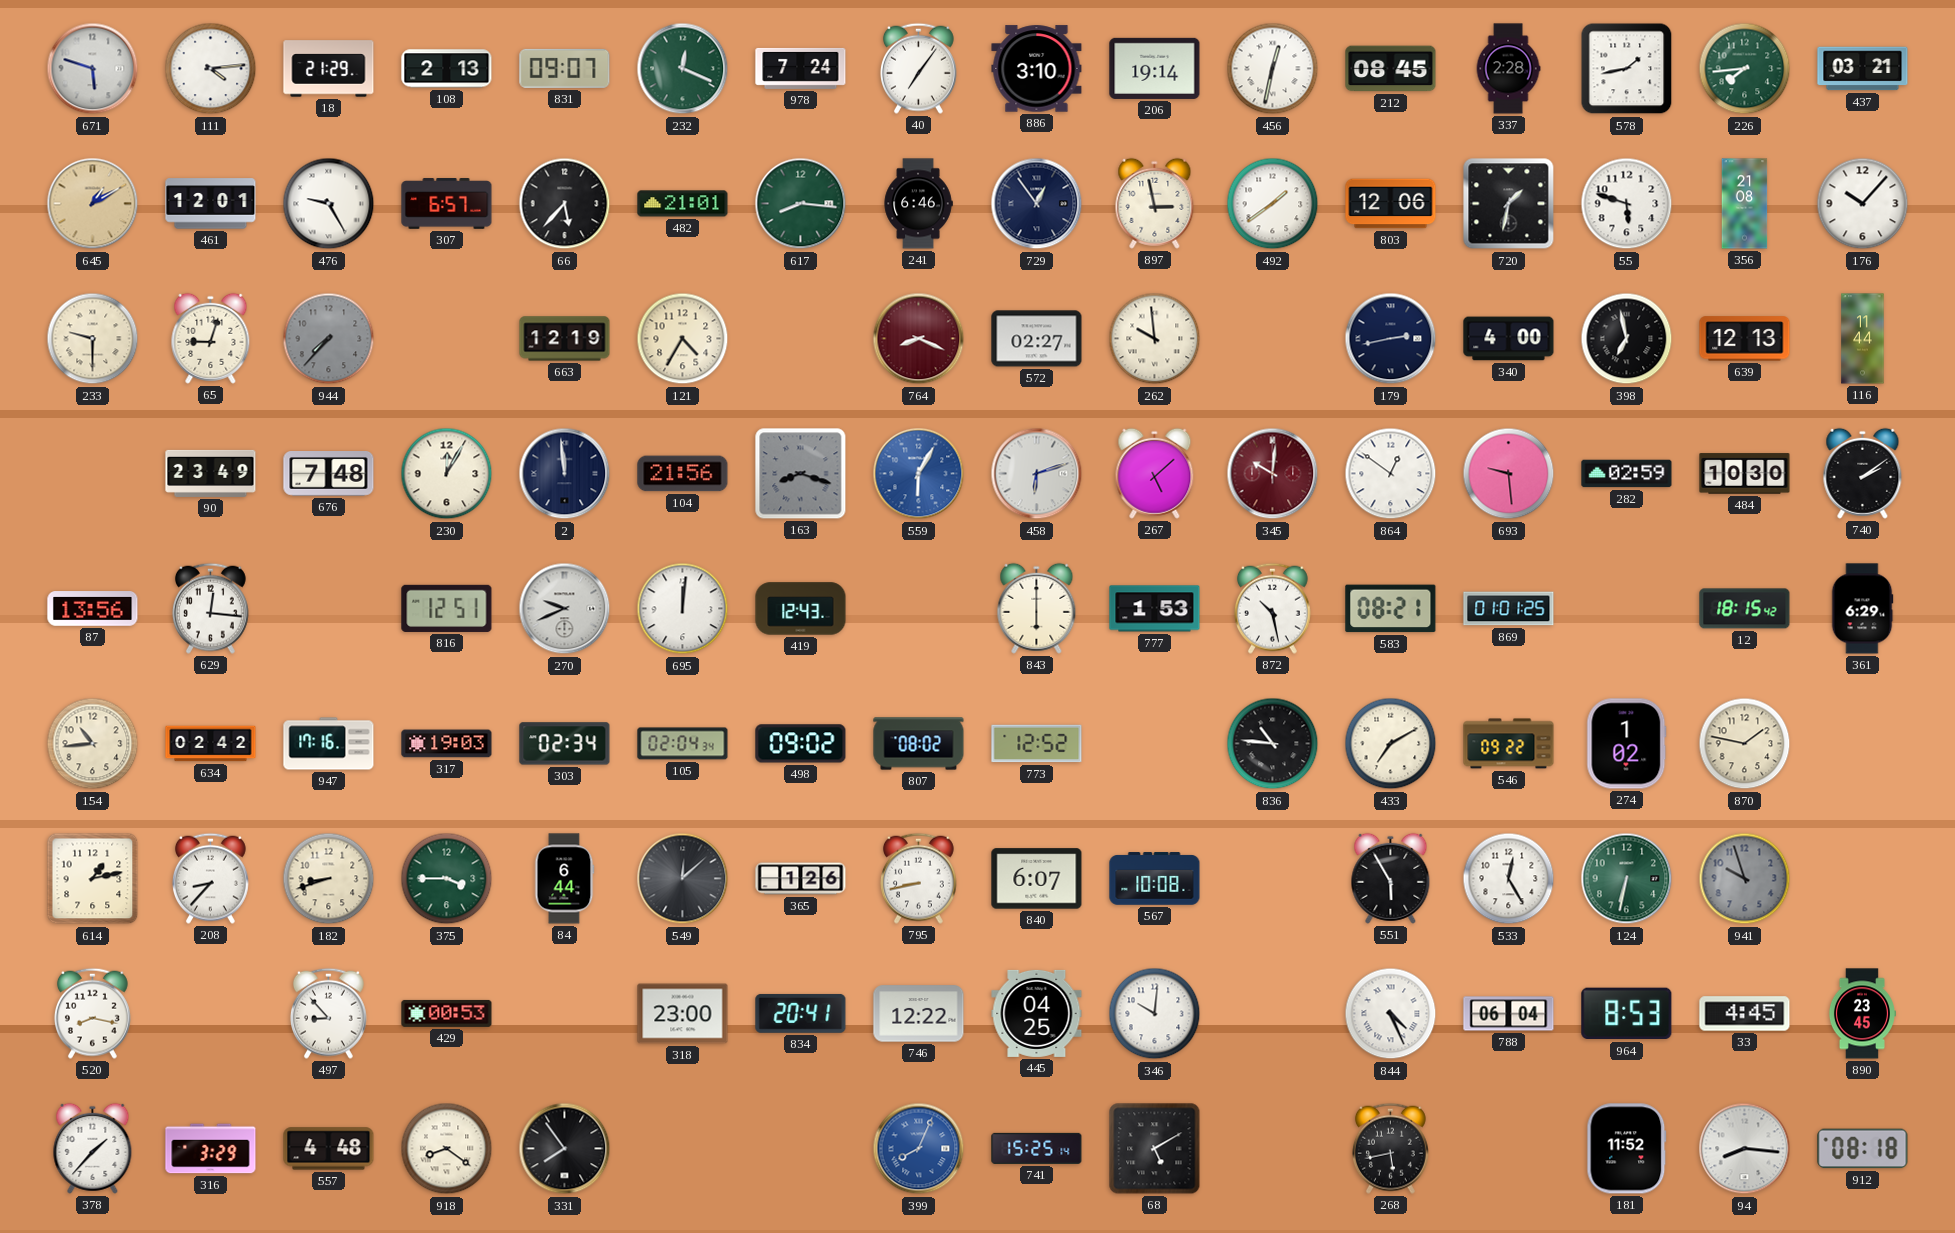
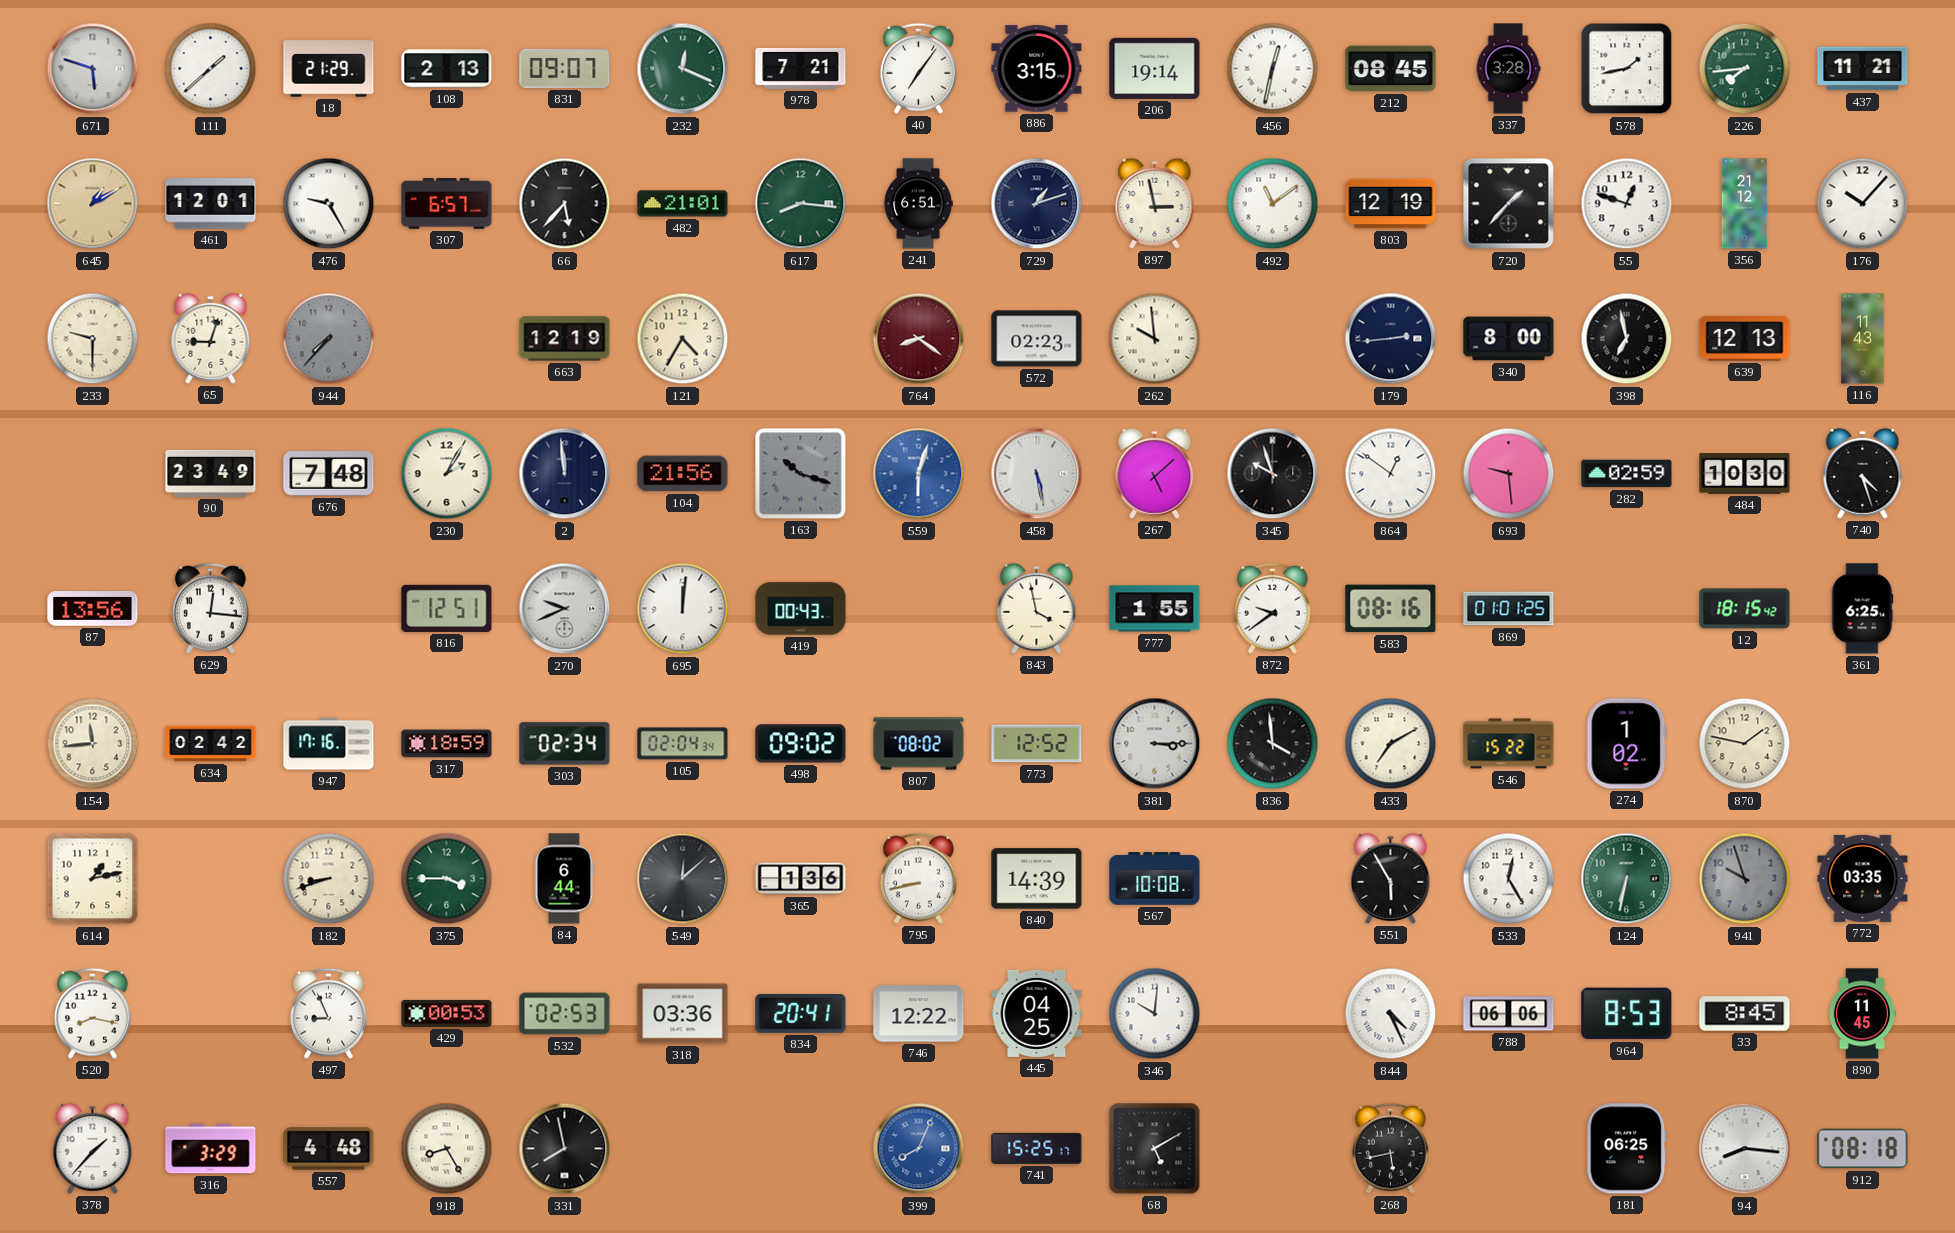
111: 4:14 -> 1:38 (211, 69)
978: 7:24 -> 7:21 (801, 68)
886: 3:10 -> 3:15 (1037, 69)
337: 2:28 -> 3:28 (1508, 69)
437: 03:21 -> 11:21 (1863, 69)
241: 6:46 -> 6:51 (918, 204)
729: 12:54 -> 1:12 (1037, 204)
492: 1:39 -> 11:09 (1273, 204)
803: 12:06 -> 12:19 (1391, 204)
720: 1:32 -> 1:37 (1509, 204)
55: 5:48 -> 12:48 (1627, 204)
356: 21:08 -> 21:12 (1745, 204)
764: 8:19 -> 8:21 (919, 339)
572: 02:27 -> 02:23 (1037, 339)
179: 2:43 -> 2:44 (1391, 339)
340: 4:00 -> 8:00 (1509, 339)
116: 11:44 -> 11:43 (1863, 339)
230: 12:05 -> 2:05 (447, 474)
163: 8:18 -> 10:18 (801, 474)
559: 6:05 -> 6:03 (919, 474)
458: 6:12 -> 5:28 (1037, 474)
345: 10:01 -> 9:57 (1273, 474)
345 dial: burgundy -> black (1273, 474)
740: 2:09 -> 4:27 (1863, 473)
419: 12:43 -> 00:43 (801, 609)
843: 6:00 -> 3:58 (1037, 608)
777: 1:53 -> 1:55 (1155, 609)
872: 10:28 -> 9:39 (1272, 608)
583: 08:21 -> 08:16 (1391, 609)
361: 6:29 -> 6:25 (1862, 609)
154: 10:44 -> 11:44 (93, 744)
317: 19:03 -> 18:59 (447, 744)
381: none -> 3:15 (1155, 744)
836: 10:46 -> 3:59 (1273, 744)
546: 09:22 -> 15:22 (1509, 744)
208: 8:37 -> none (210, 878)
365: 1:26 -> 1:36 (801, 879)
840: 6:07 -> 14:39 (1037, 879)
772: none -> 03:35 (1863, 878)
497: 8:53 -> 8:56 (328, 1013)
532: none -> 02:53 (565, 1014)
318: 23:00 -> 03:36 (683, 1014)
788: 06:04 -> 06:06 (1509, 1014)
33: 4:45 -> 8:45 (1745, 1014)
890: 23:45 -> 11:45 (1862, 1014)
918: 8:21 -> 8:25 (447, 1149)
331: 7:54 -> 7:58 (565, 1149)
741: 15:25:14 -> 15:25:17 (1037, 1148)
181: 11:52 -> 06:25 (1627, 1149)
